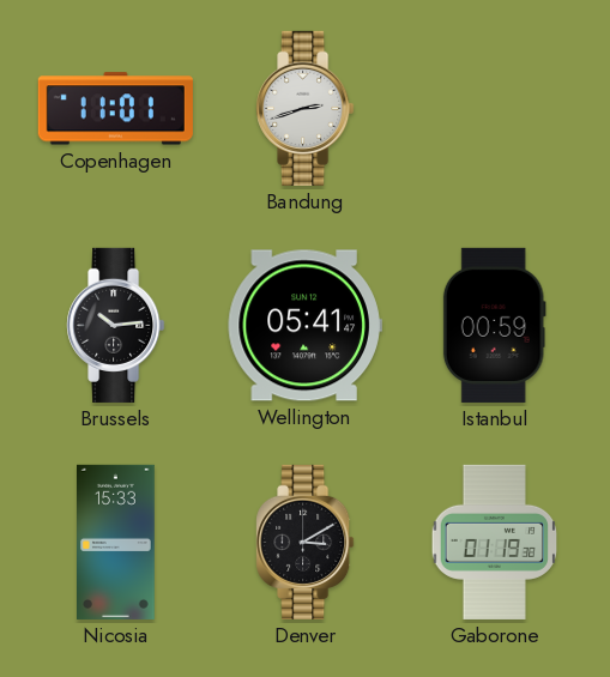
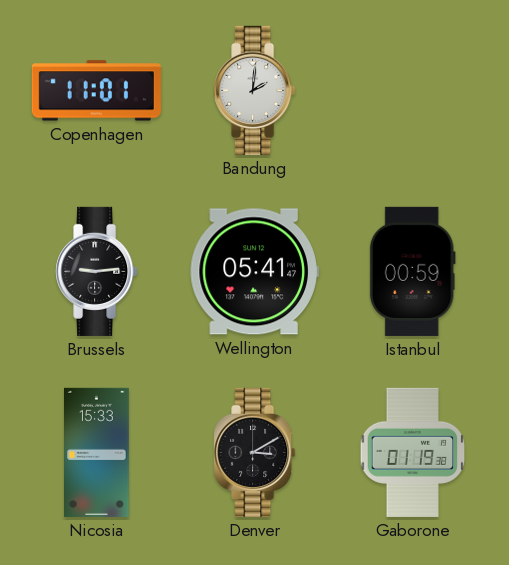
Bandung: 2:42 -> 2:01 (255, 90)
Brussels: 10:14 -> 9:14 (97, 271)
